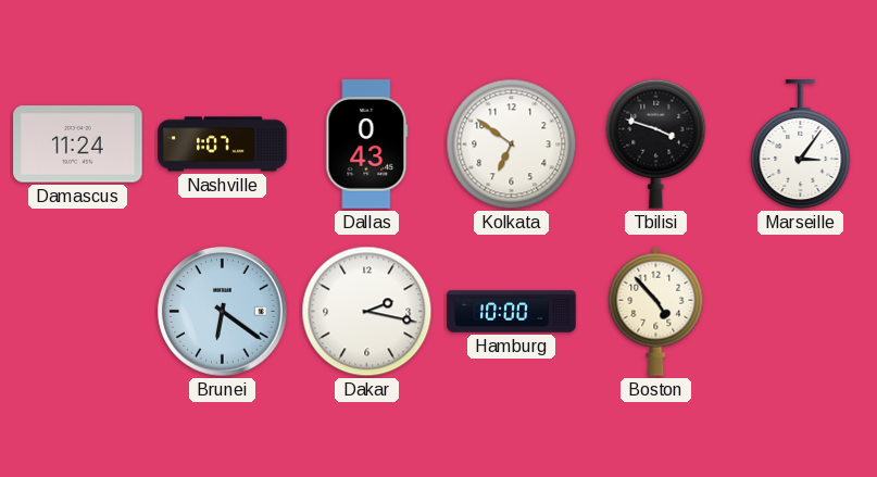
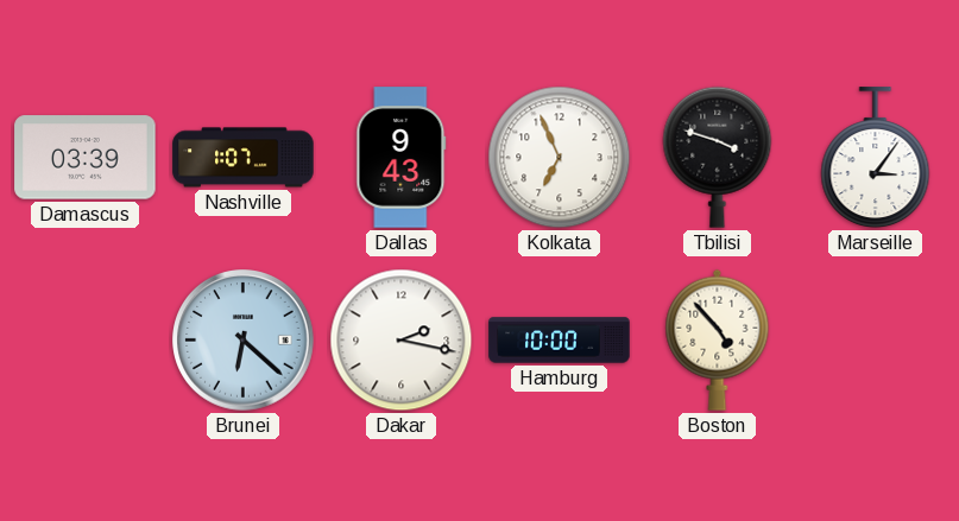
Damascus: 11:24 -> 03:39 (86, 158)
Dallas: 0:43 -> 9:43 (402, 158)
Kolkata: 6:51 -> 6:56 (560, 158)
Brunei: 6:21 -> 6:22 (244, 341)
